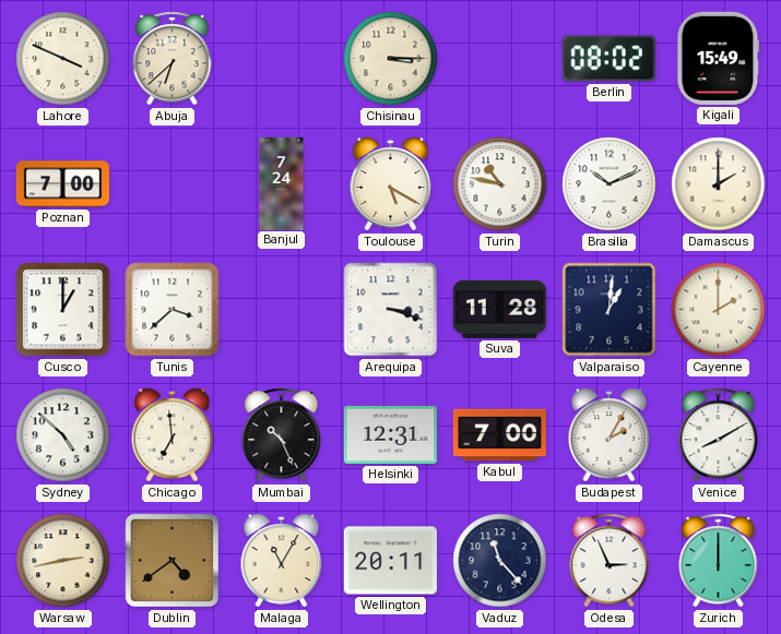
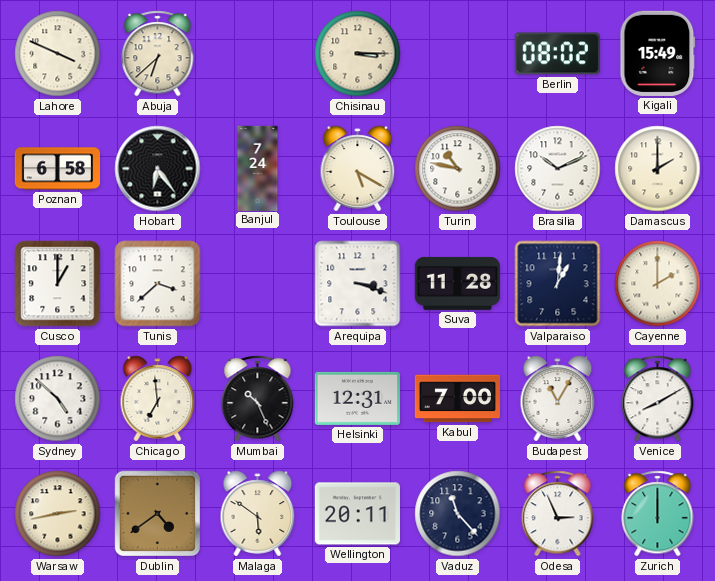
Poznan: 7:00 -> 6:58 (57, 169)
Hobart: none -> 6:24 (158, 169)
Budapest: 2:05 -> 11:05 (558, 399)
Malaga: 11:05 -> 5:51 (258, 514)
